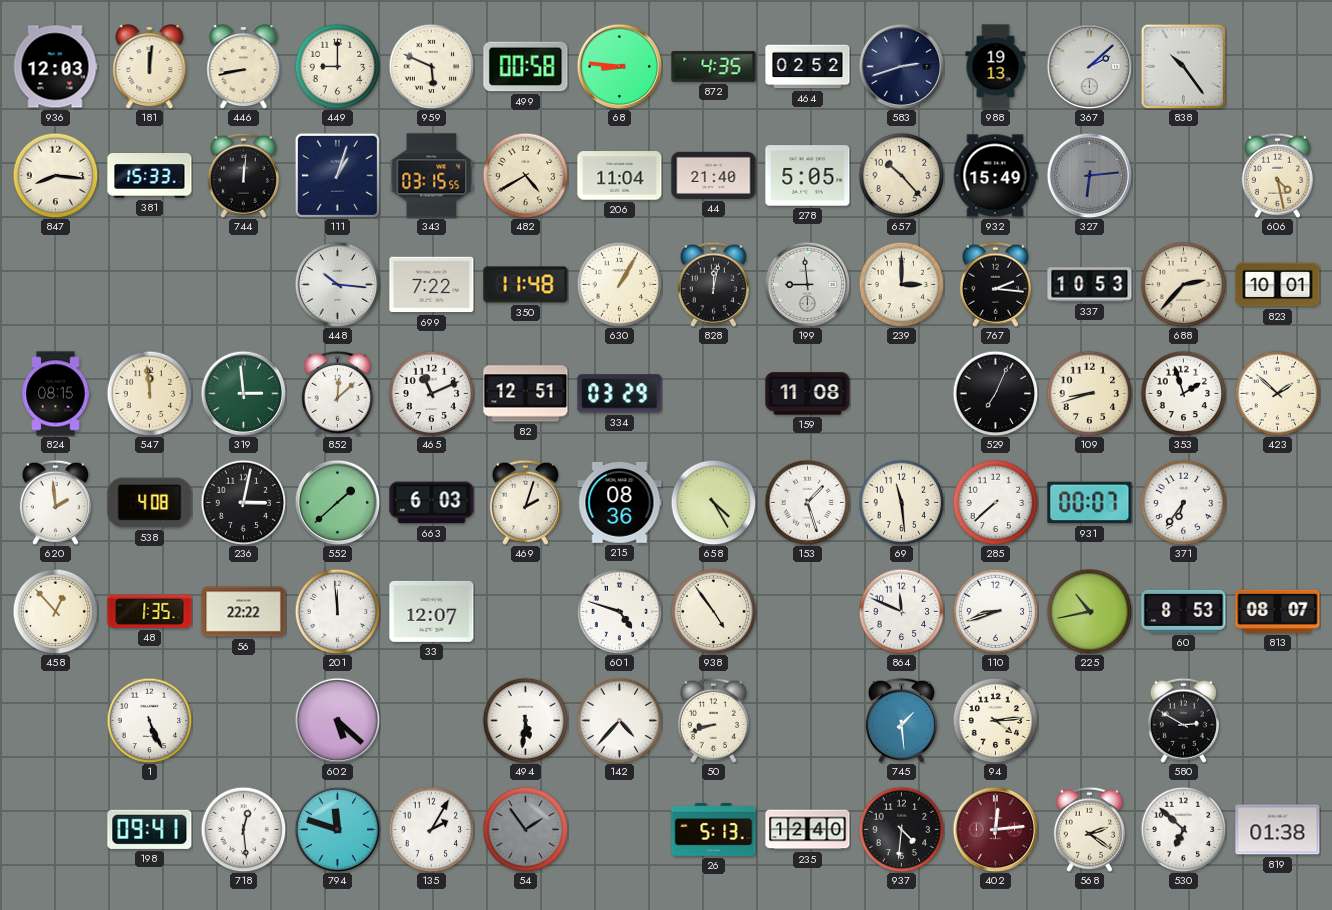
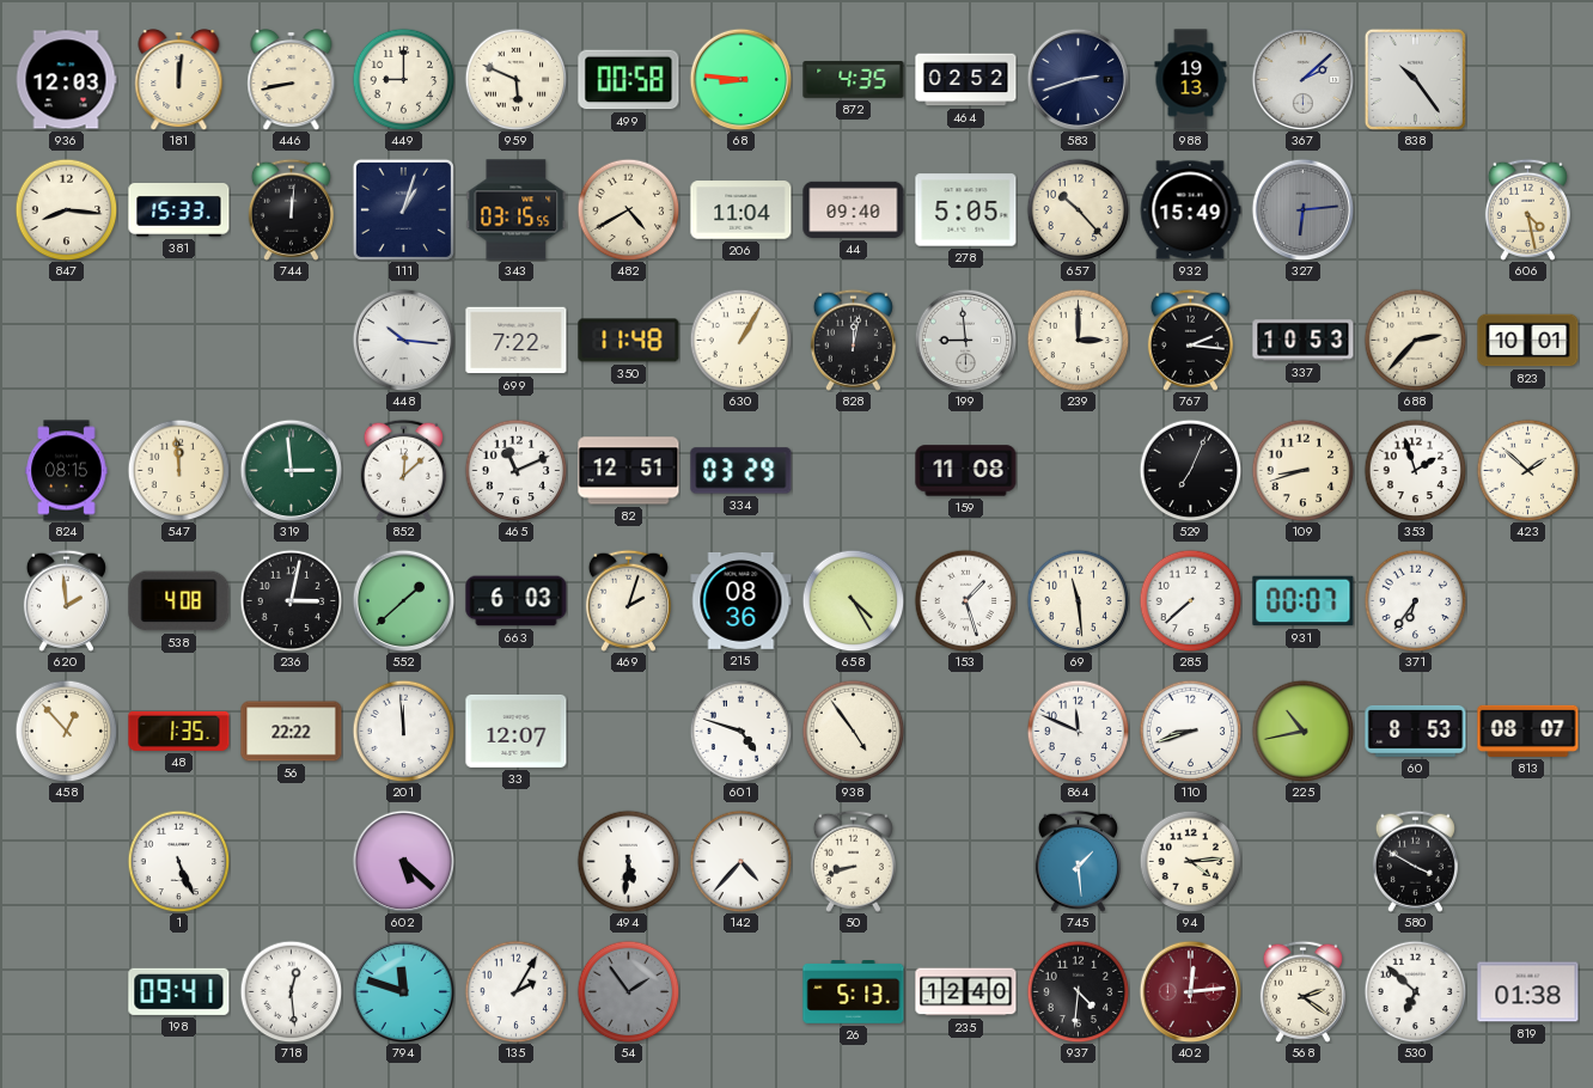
44: 21:40 -> 09:40 (854, 209)
580: 2:50 -> 3:50 (1415, 861)
